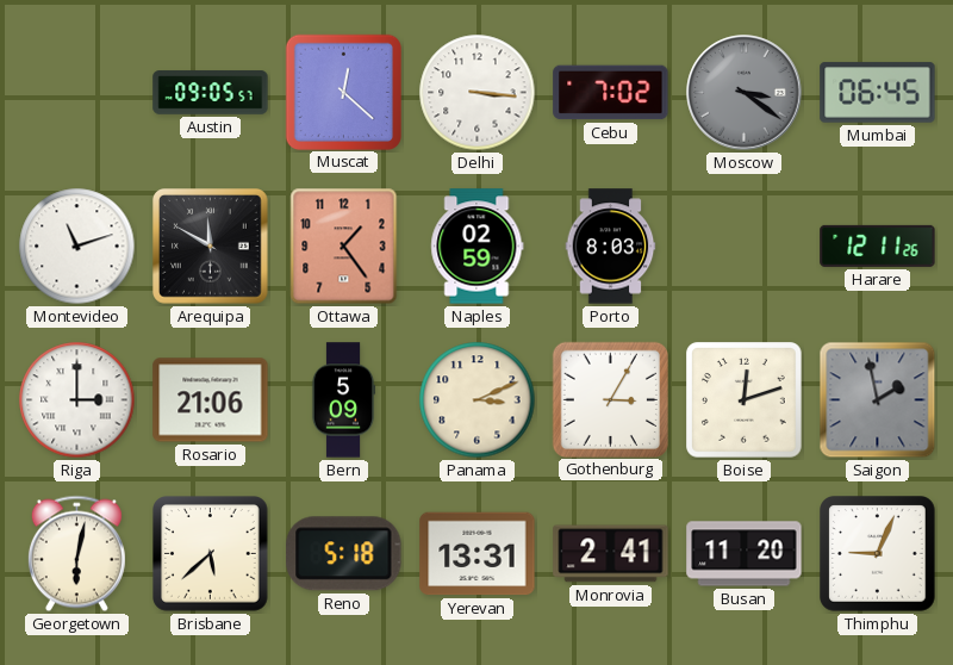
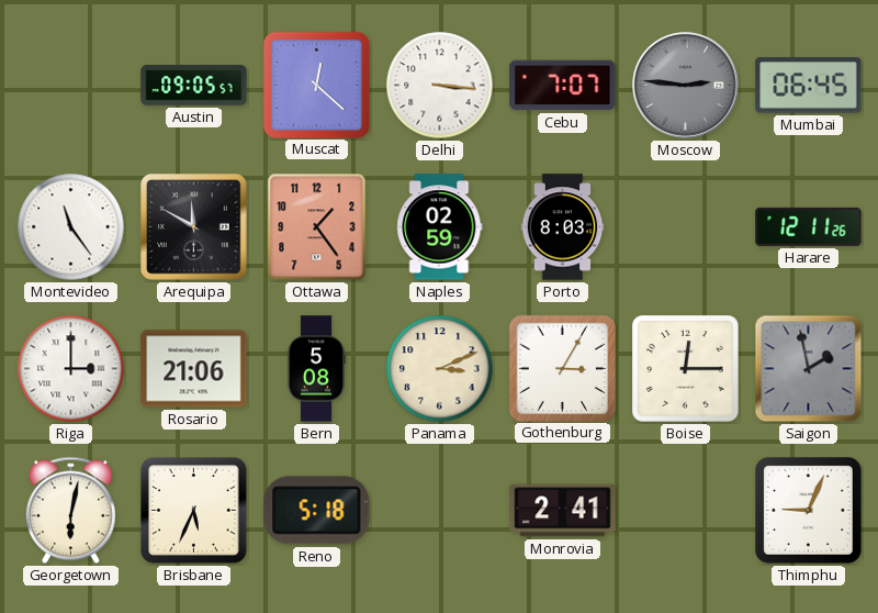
Cebu: 7:02 -> 7:07 (563, 86)
Moscow: 3:21 -> 2:46 (686, 86)
Montevideo: 11:12 -> 11:24 (71, 227)
Bern: 5:09 -> 5:08 (316, 369)
Boise: 12:12 -> 12:15 (686, 369)
Brisbane: 5:38 -> 5:34 (194, 511)
Yerevan: 13:31 -> none (478, 554)
Busan: 11:20 -> none (745, 554)
